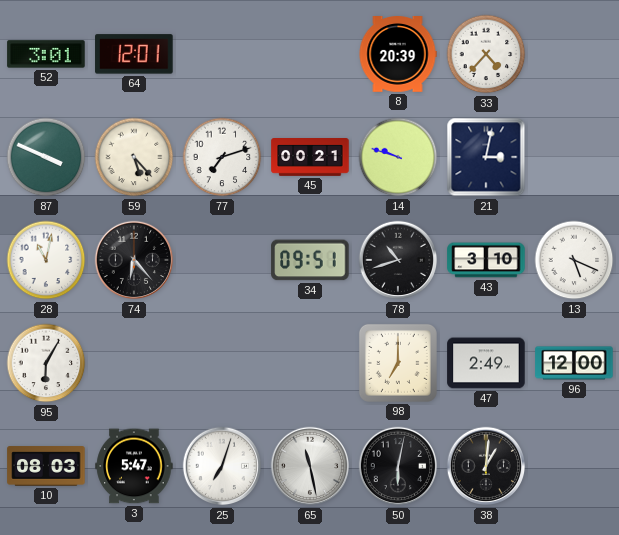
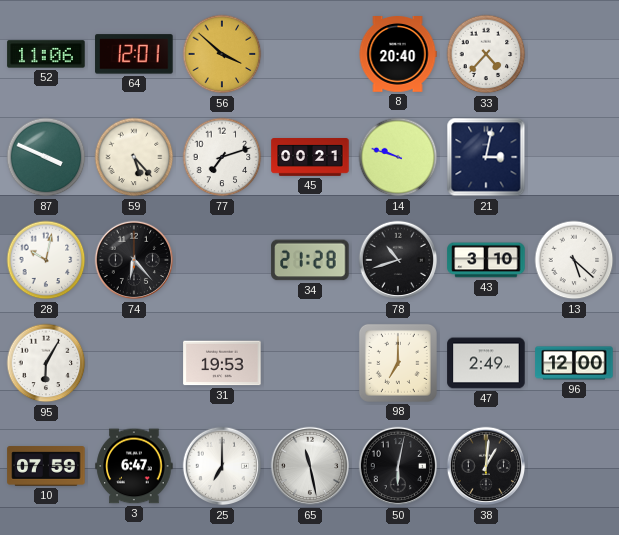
52: 3:01 -> 11:06 (46, 54)
56: none -> 3:52 (222, 54)
8: 20:39 -> 20:40 (398, 55)
28: 11:02 -> 10:02 (46, 260)
34: 09:51 -> 21:28 (310, 260)
13: 5:19 -> 5:22 (574, 260)
31: none -> 19:53 (222, 363)
10: 08:03 -> 07:59 (46, 466)
3: 5:47 -> 6:47 (134, 466)
25: 7:03 -> 7:00 (222, 466)
